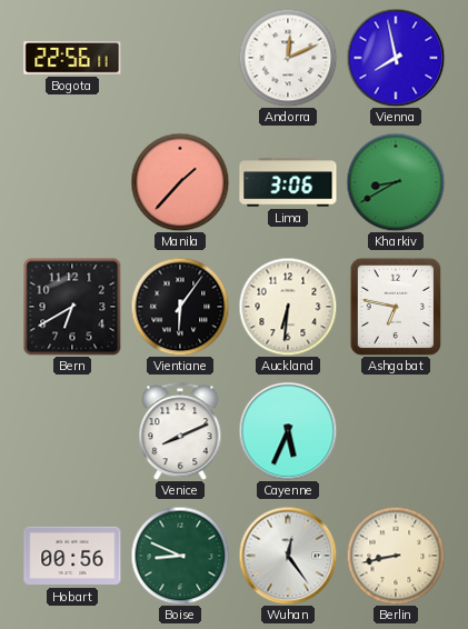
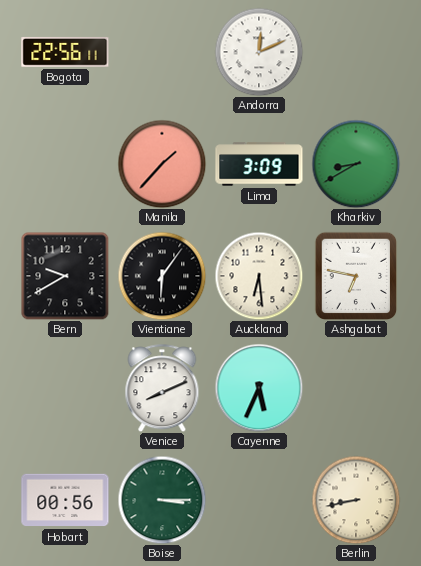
Vienna: 7:58 -> none (396, 58)
Lima: 3:06 -> 3:09 (259, 164)
Bern: 6:40 -> 9:40 (65, 276)
Auckland: 6:31 -> 6:29 (259, 276)
Boise: 8:49 -> 3:15 (162, 500)
Wuhan: 12:24 -> none (288, 556)
